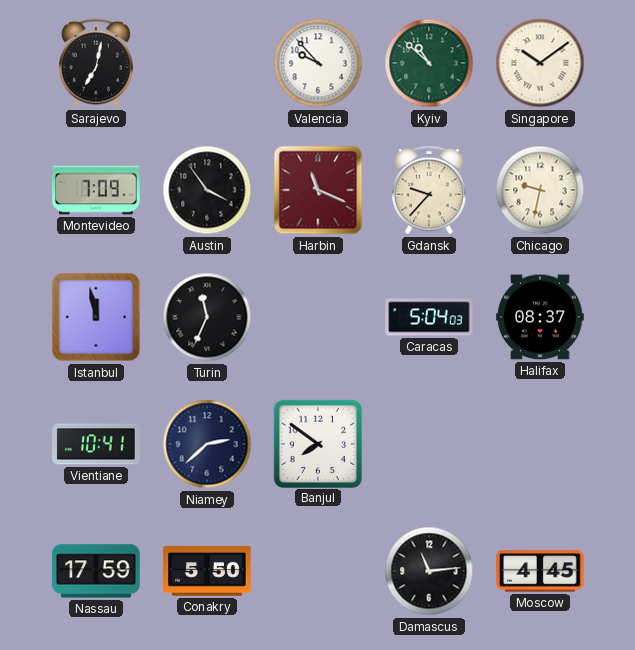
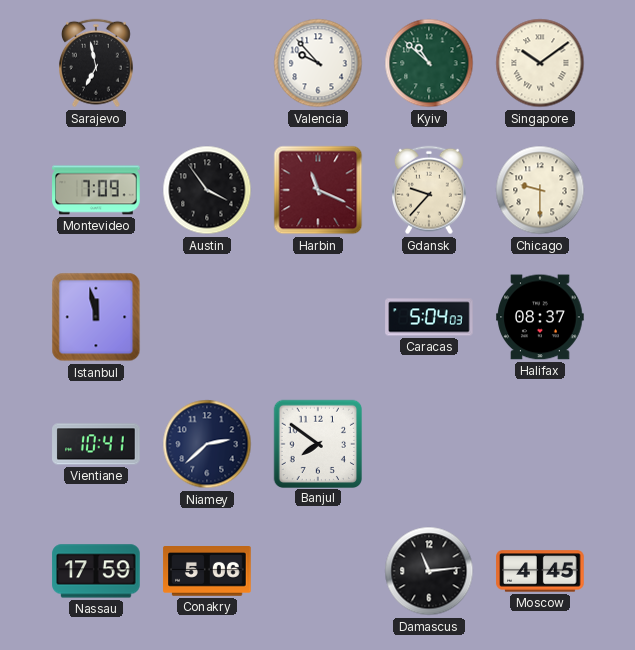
Sarajevo: 7:02 -> 6:58 (97, 63)
Chicago: 9:32 -> 9:30 (540, 190)
Turin: 11:34 -> none (207, 317)
Conakry: 5:50 -> 5:06 (207, 571)
